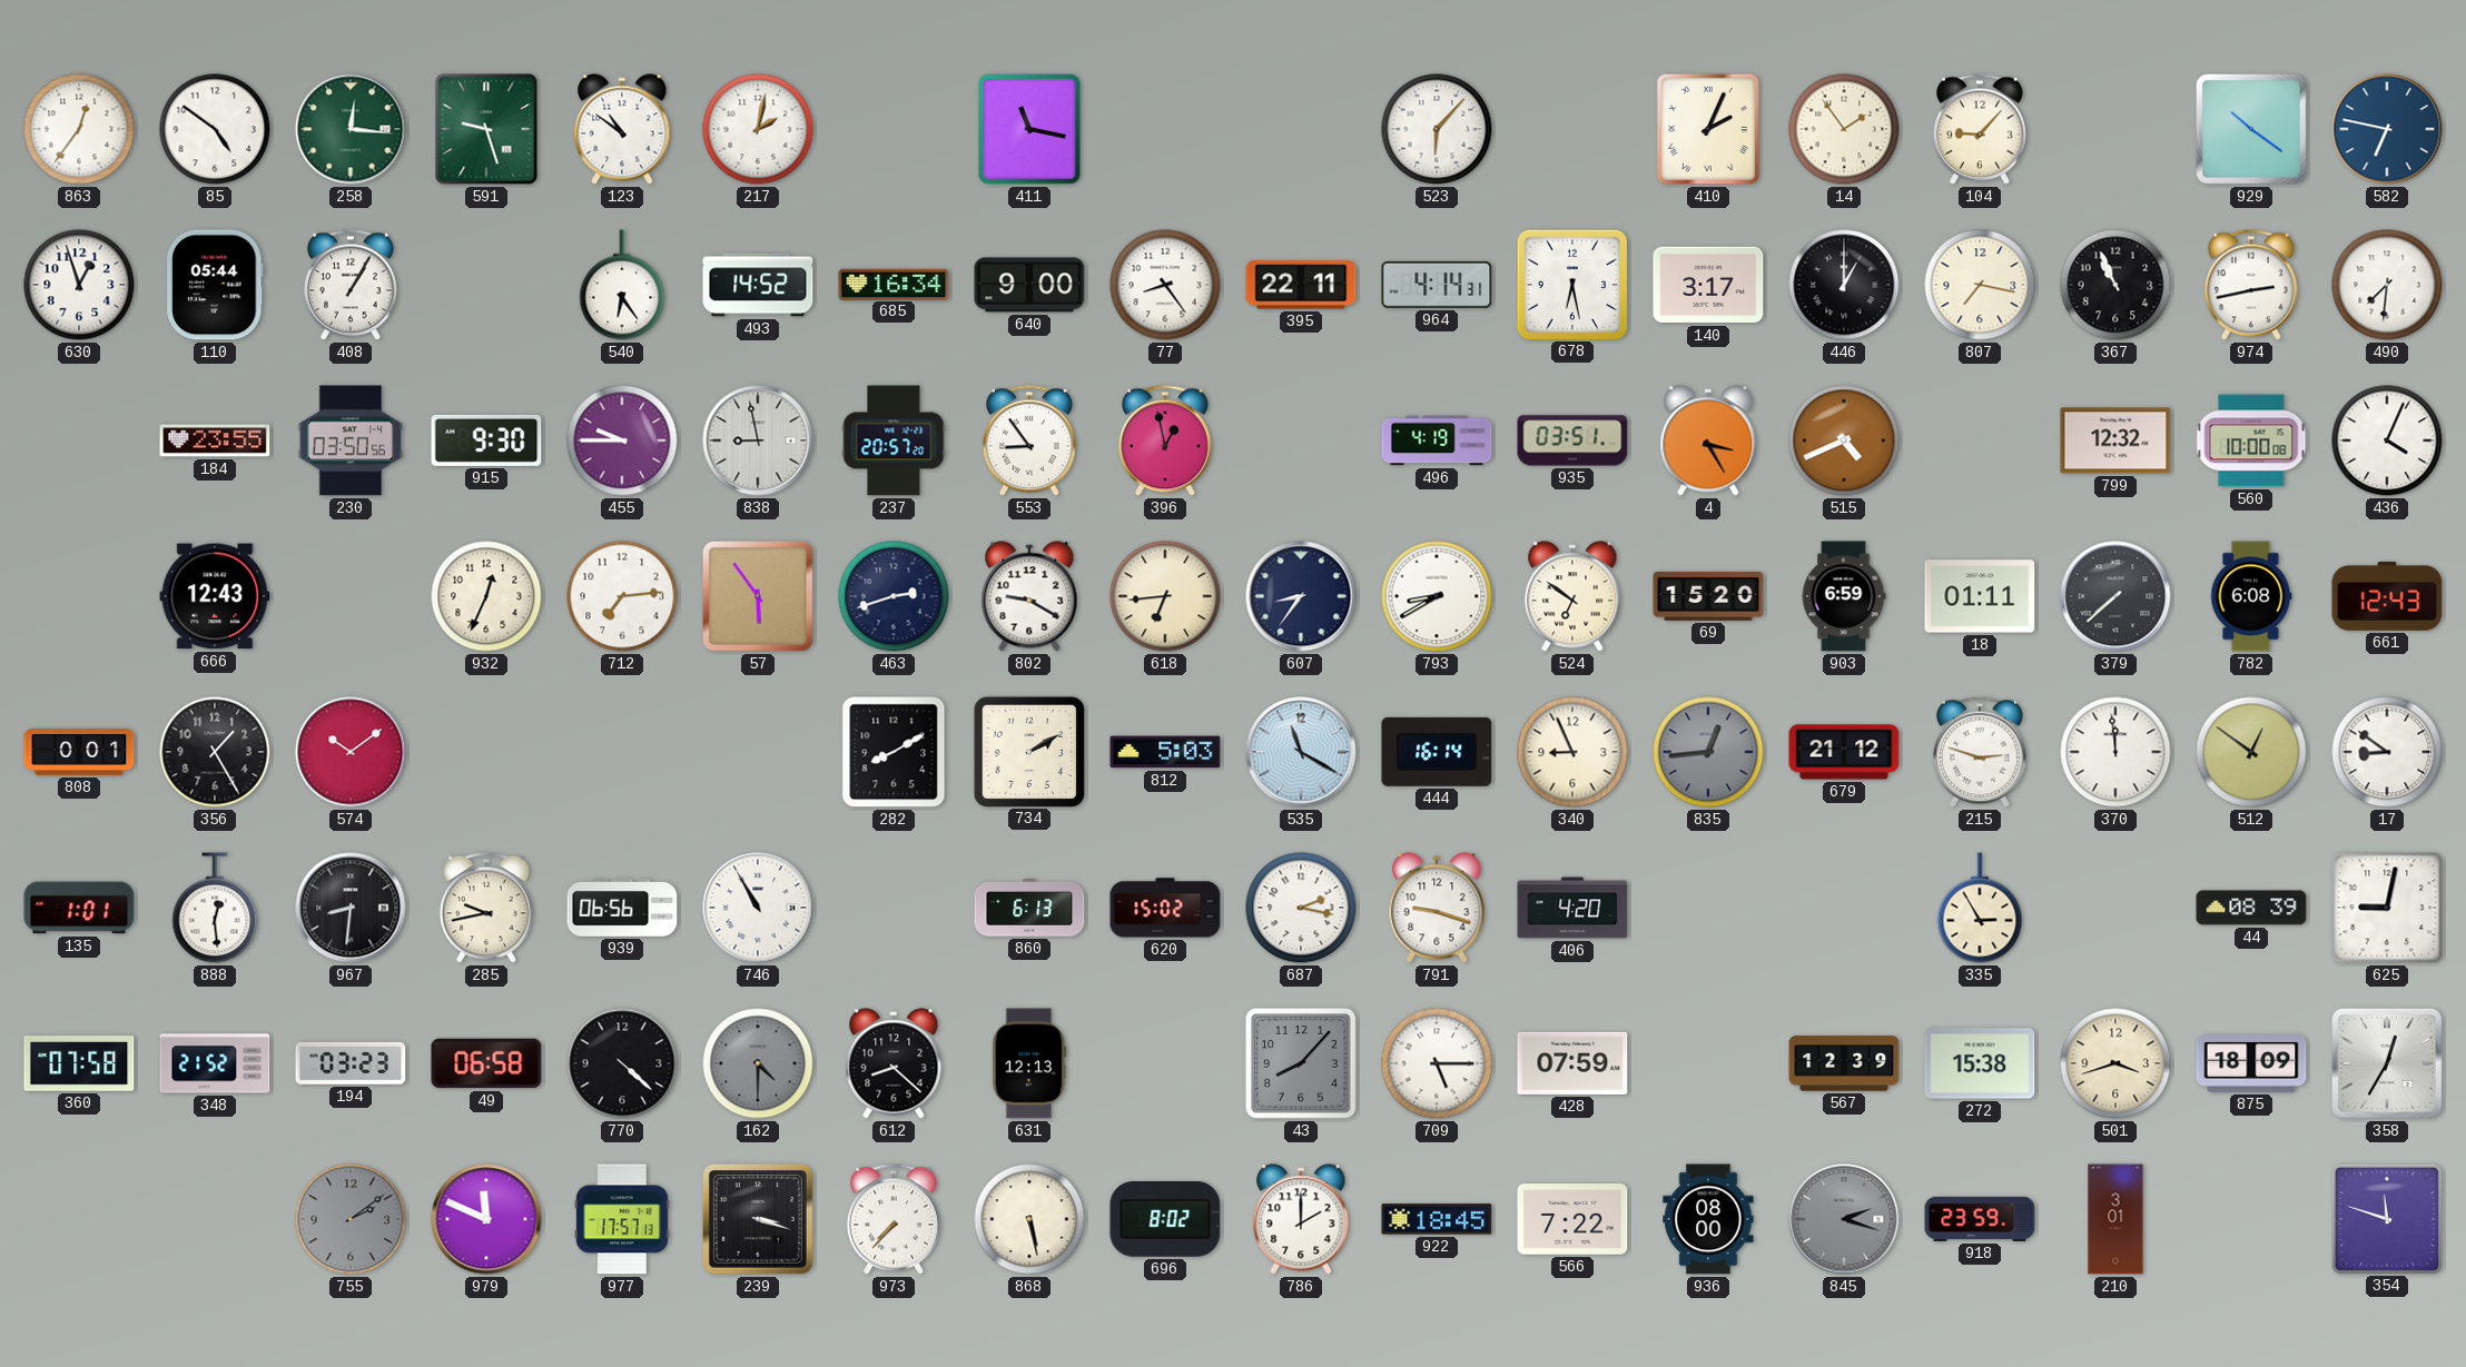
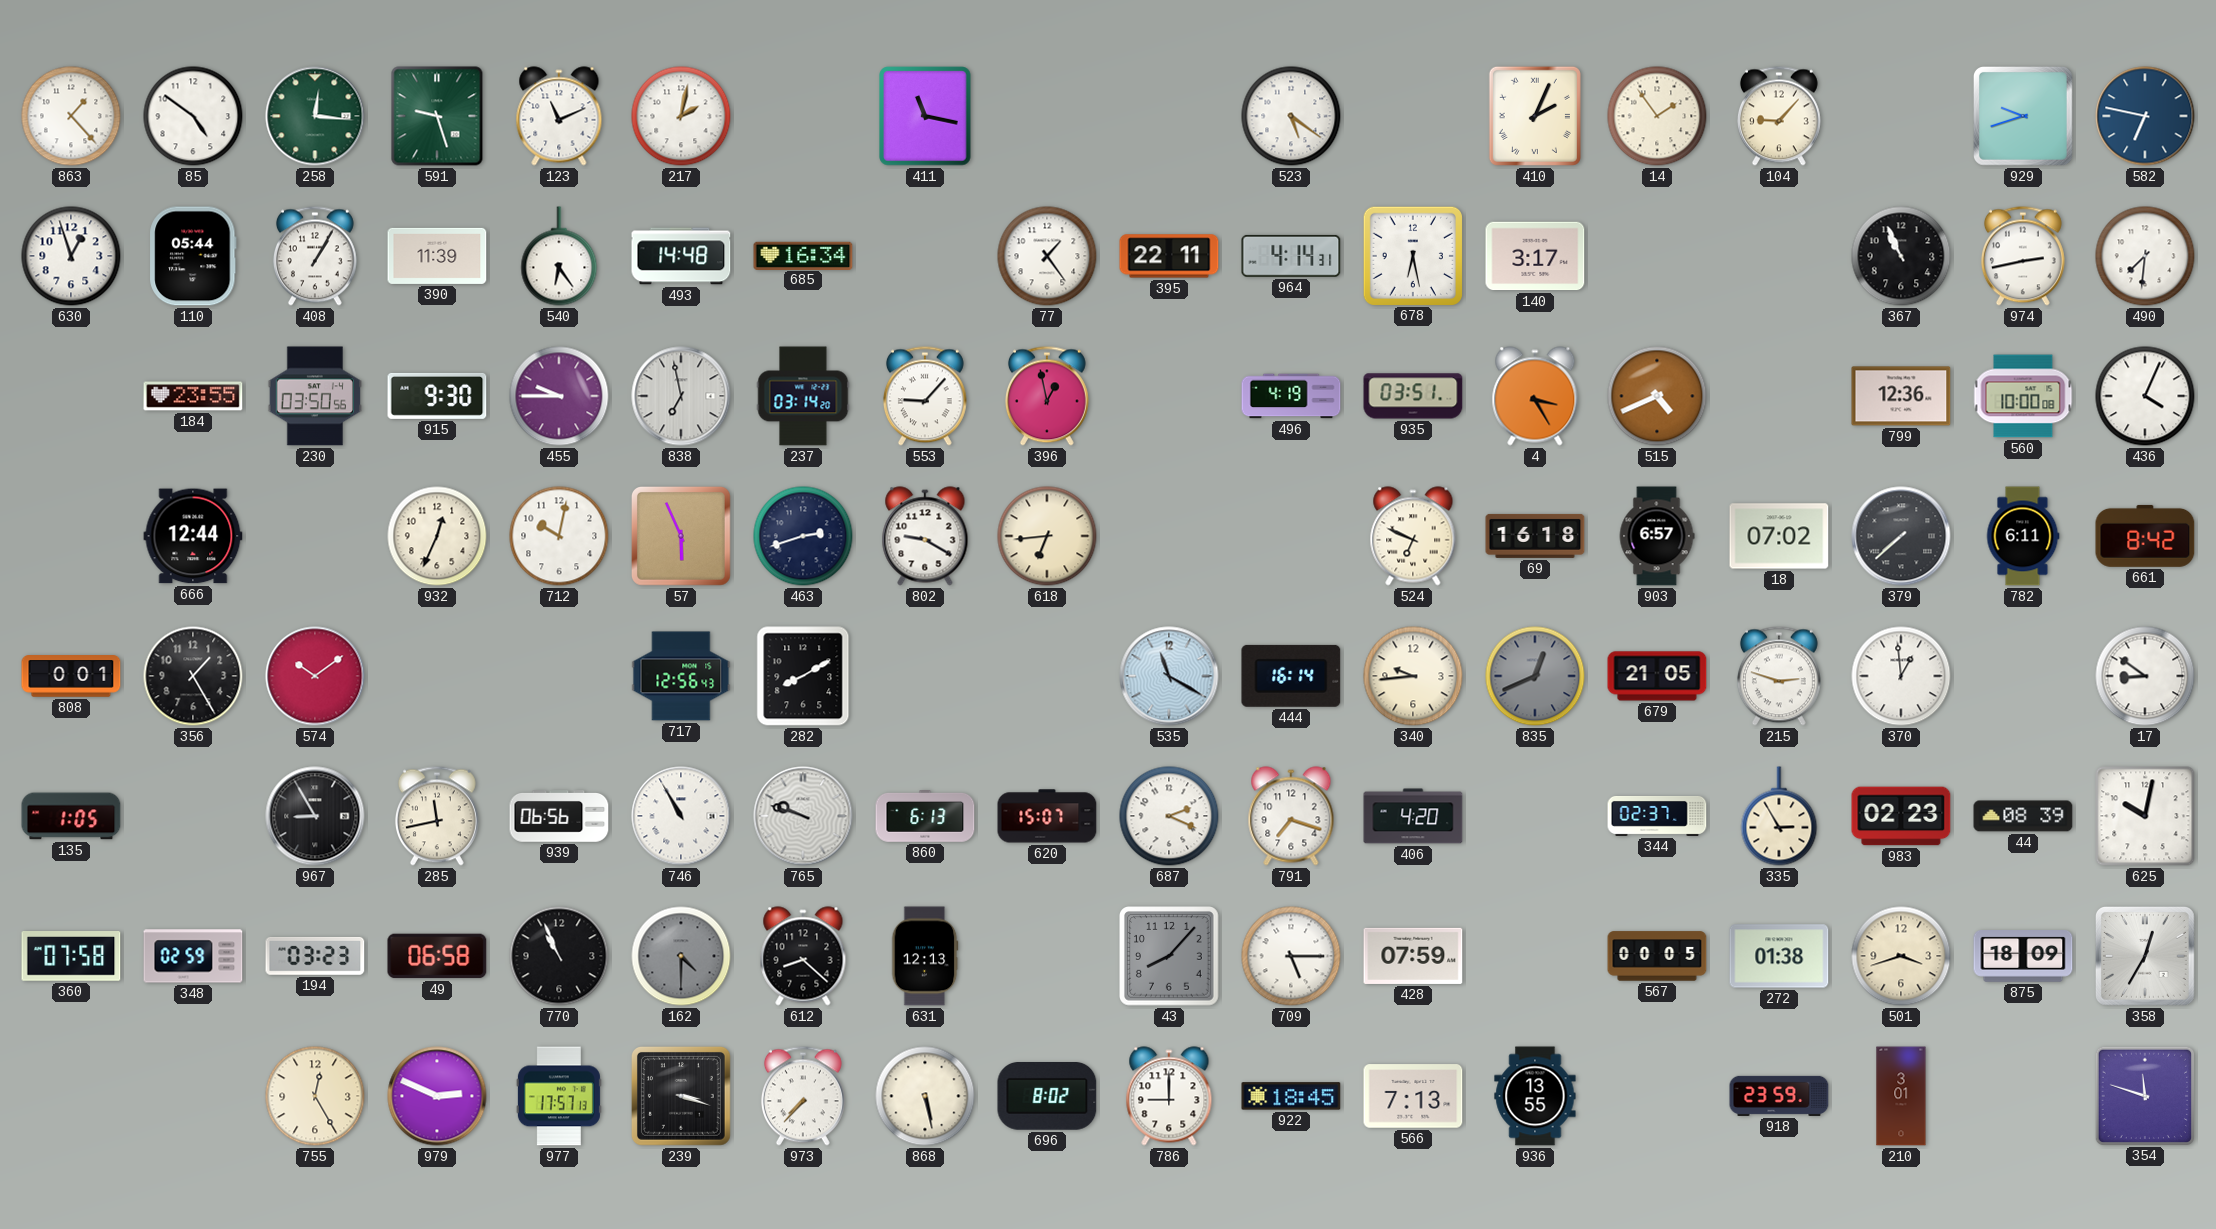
863: 12:36 -> 1:23 (71, 116)
123: 10:51 -> 11:11 (559, 116)
523: 6:07 -> 5:21 (1291, 116)
929: 10:21 -> 9:42 (2023, 116)
390: none -> 11:39 (437, 256)
493: 14:52 -> 14:48 (681, 256)
640: 9:00 -> none (1029, 285)
77: 8:24 -> 1:24 (1047, 256)
446: 1:00 -> none (1844, 285)
807: 7:17 -> none (1980, 285)
838: 8:58 -> 6:58 (681, 396)
237: 20:57 -> 03:14 (803, 396)
553: 8:54 -> 9:07 (925, 396)
799: 12:32 -> 12:36 (1901, 396)
666: 12:43 -> 12:44 (193, 536)
712: 7:14 -> 10:02 (559, 536)
57: 5:54 -> 5:56 (681, 536)
607: 8:36 -> none (1301, 596)
793: 8:40 -> none (1437, 596)
524: 6:51 -> 6:49 (1413, 536)
69: 15:20 -> 16:18 (1535, 536)
903: 6:59 -> 6:57 (1657, 536)
18: 01:11 -> 07:02 (1779, 536)
782: 6:08 -> 6:11 (2023, 536)
661: 12:43 -> 8:42 (2145, 536)
717: none -> 12:56 (681, 676)
734: 2:10 -> none (1028, 751)
812: 5:03 -> none (1165, 752)
340: 8:56 -> 9:44 (1413, 676)
835: 12:44 -> 12:41 (1535, 676)
679: 21:12 -> 21:05 (1657, 676)
370: 11:59 -> 12:59 (1901, 676)
512: 12:51 -> none (2251, 752)
135: 1:01 -> 1:05 (71, 816)
888: 12:29 -> none (215, 908)
967: 8:31 -> 8:55 (315, 816)
285: 9:43 -> 11:43 (437, 816)
765: none -> 9:48 (803, 816)
620: 15:02 -> 15:07 (1047, 816)
687: 2:17 -> 2:19 (1169, 816)
791: 9:18 -> 7:18 (1291, 816)
344: none -> 02:37 (1657, 816)
983: none -> 02:23 (1901, 816)
625: 9:02 -> 10:02 (2145, 816)
348: 21:52 -> 02:59 (193, 956)
770: 4:22 -> 10:56 (559, 956)
567: 12:39 -> 00:05 (1657, 956)
272: 15:38 -> 01:38 (1779, 956)
755: 2:09 -> 12:25 (315, 1096)
755 dial: grey -> cream (315, 1096)
979: 11:49 -> 2:49 (437, 1096)
786: 2:00 -> 9:00 (1169, 1096)
566: 7:22 -> 7:13 (1413, 1096)
936: 08:00 -> 13:55 (1535, 1096)
845: 2:18 -> none (1844, 1219)
